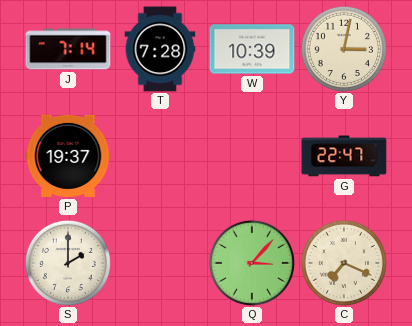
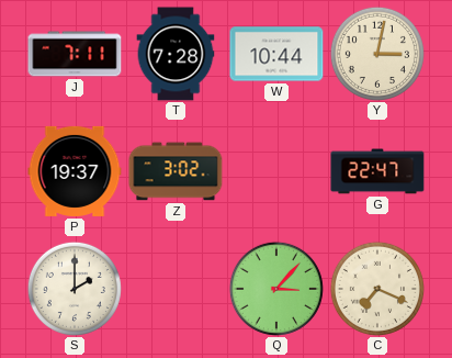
J: 7:14 -> 7:11 (75, 54)
W: 10:39 -> 10:44 (276, 54)
Z: none -> 3:02 (176, 171)
